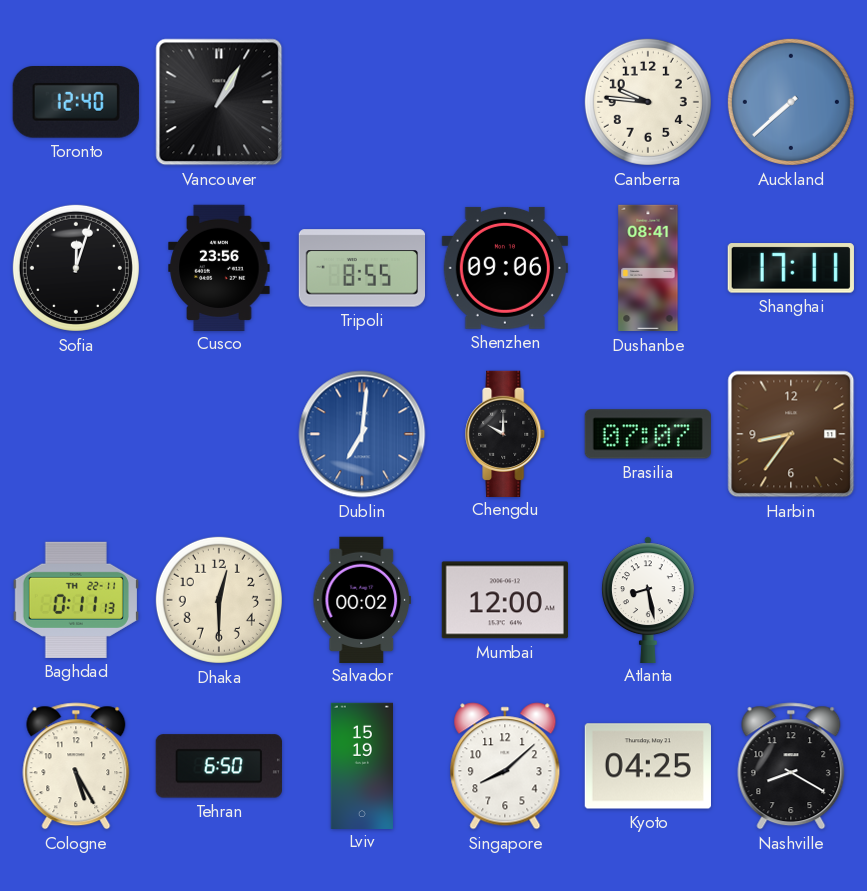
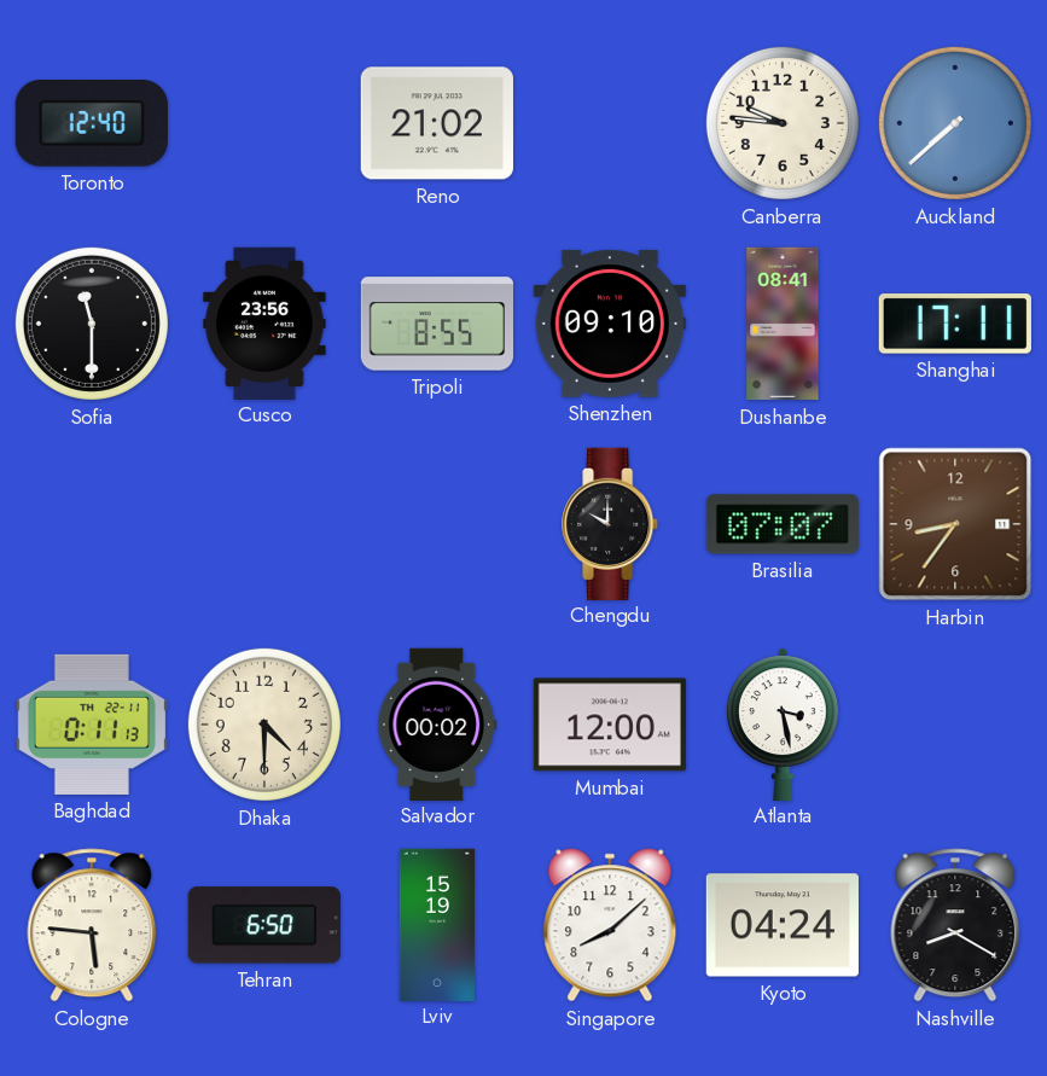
Vancouver: 1:05 -> none (219, 102)
Reno: none -> 21:02 (437, 123)
Sofia: 12:03 -> 11:30 (92, 324)
Shenzhen: 09:06 -> 09:10 (610, 324)
Dublin: 7:01 -> none (362, 434)
Dhaka: 12:30 -> 4:30 (264, 725)
Atlanta: 8:28 -> 3:28 (783, 723)
Cologne: 5:25 -> 5:46 (92, 925)
Kyoto: 04:25 -> 04:24 (783, 925)
